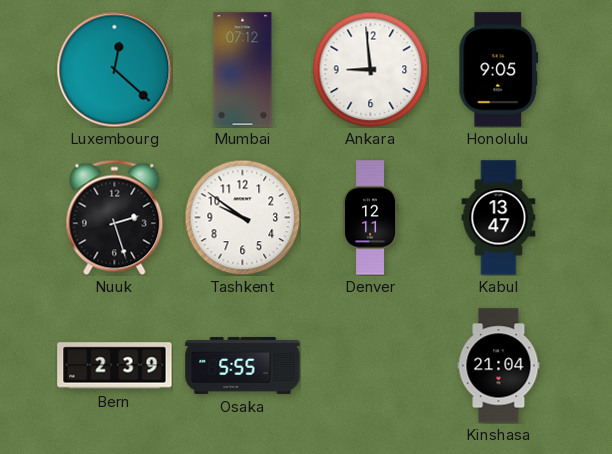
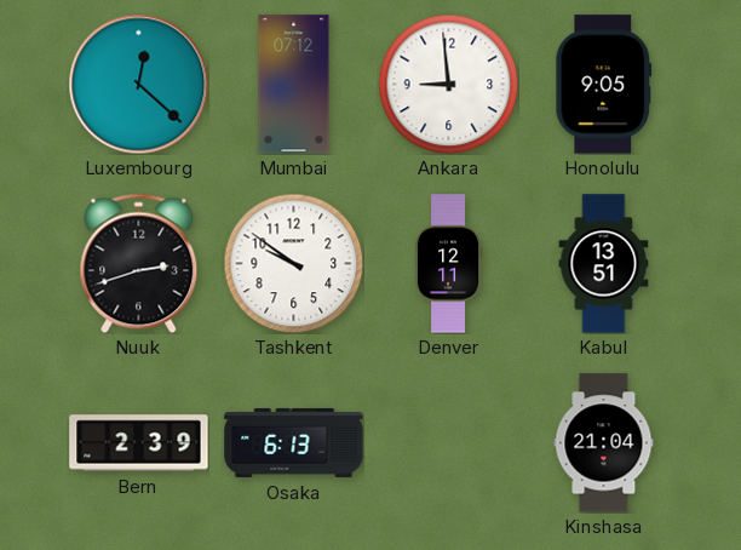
Nuuk: 2:27 -> 2:42 (139, 263)
Kabul: 13:47 -> 13:51 (604, 264)
Osaka: 5:55 -> 6:13 (294, 442)
